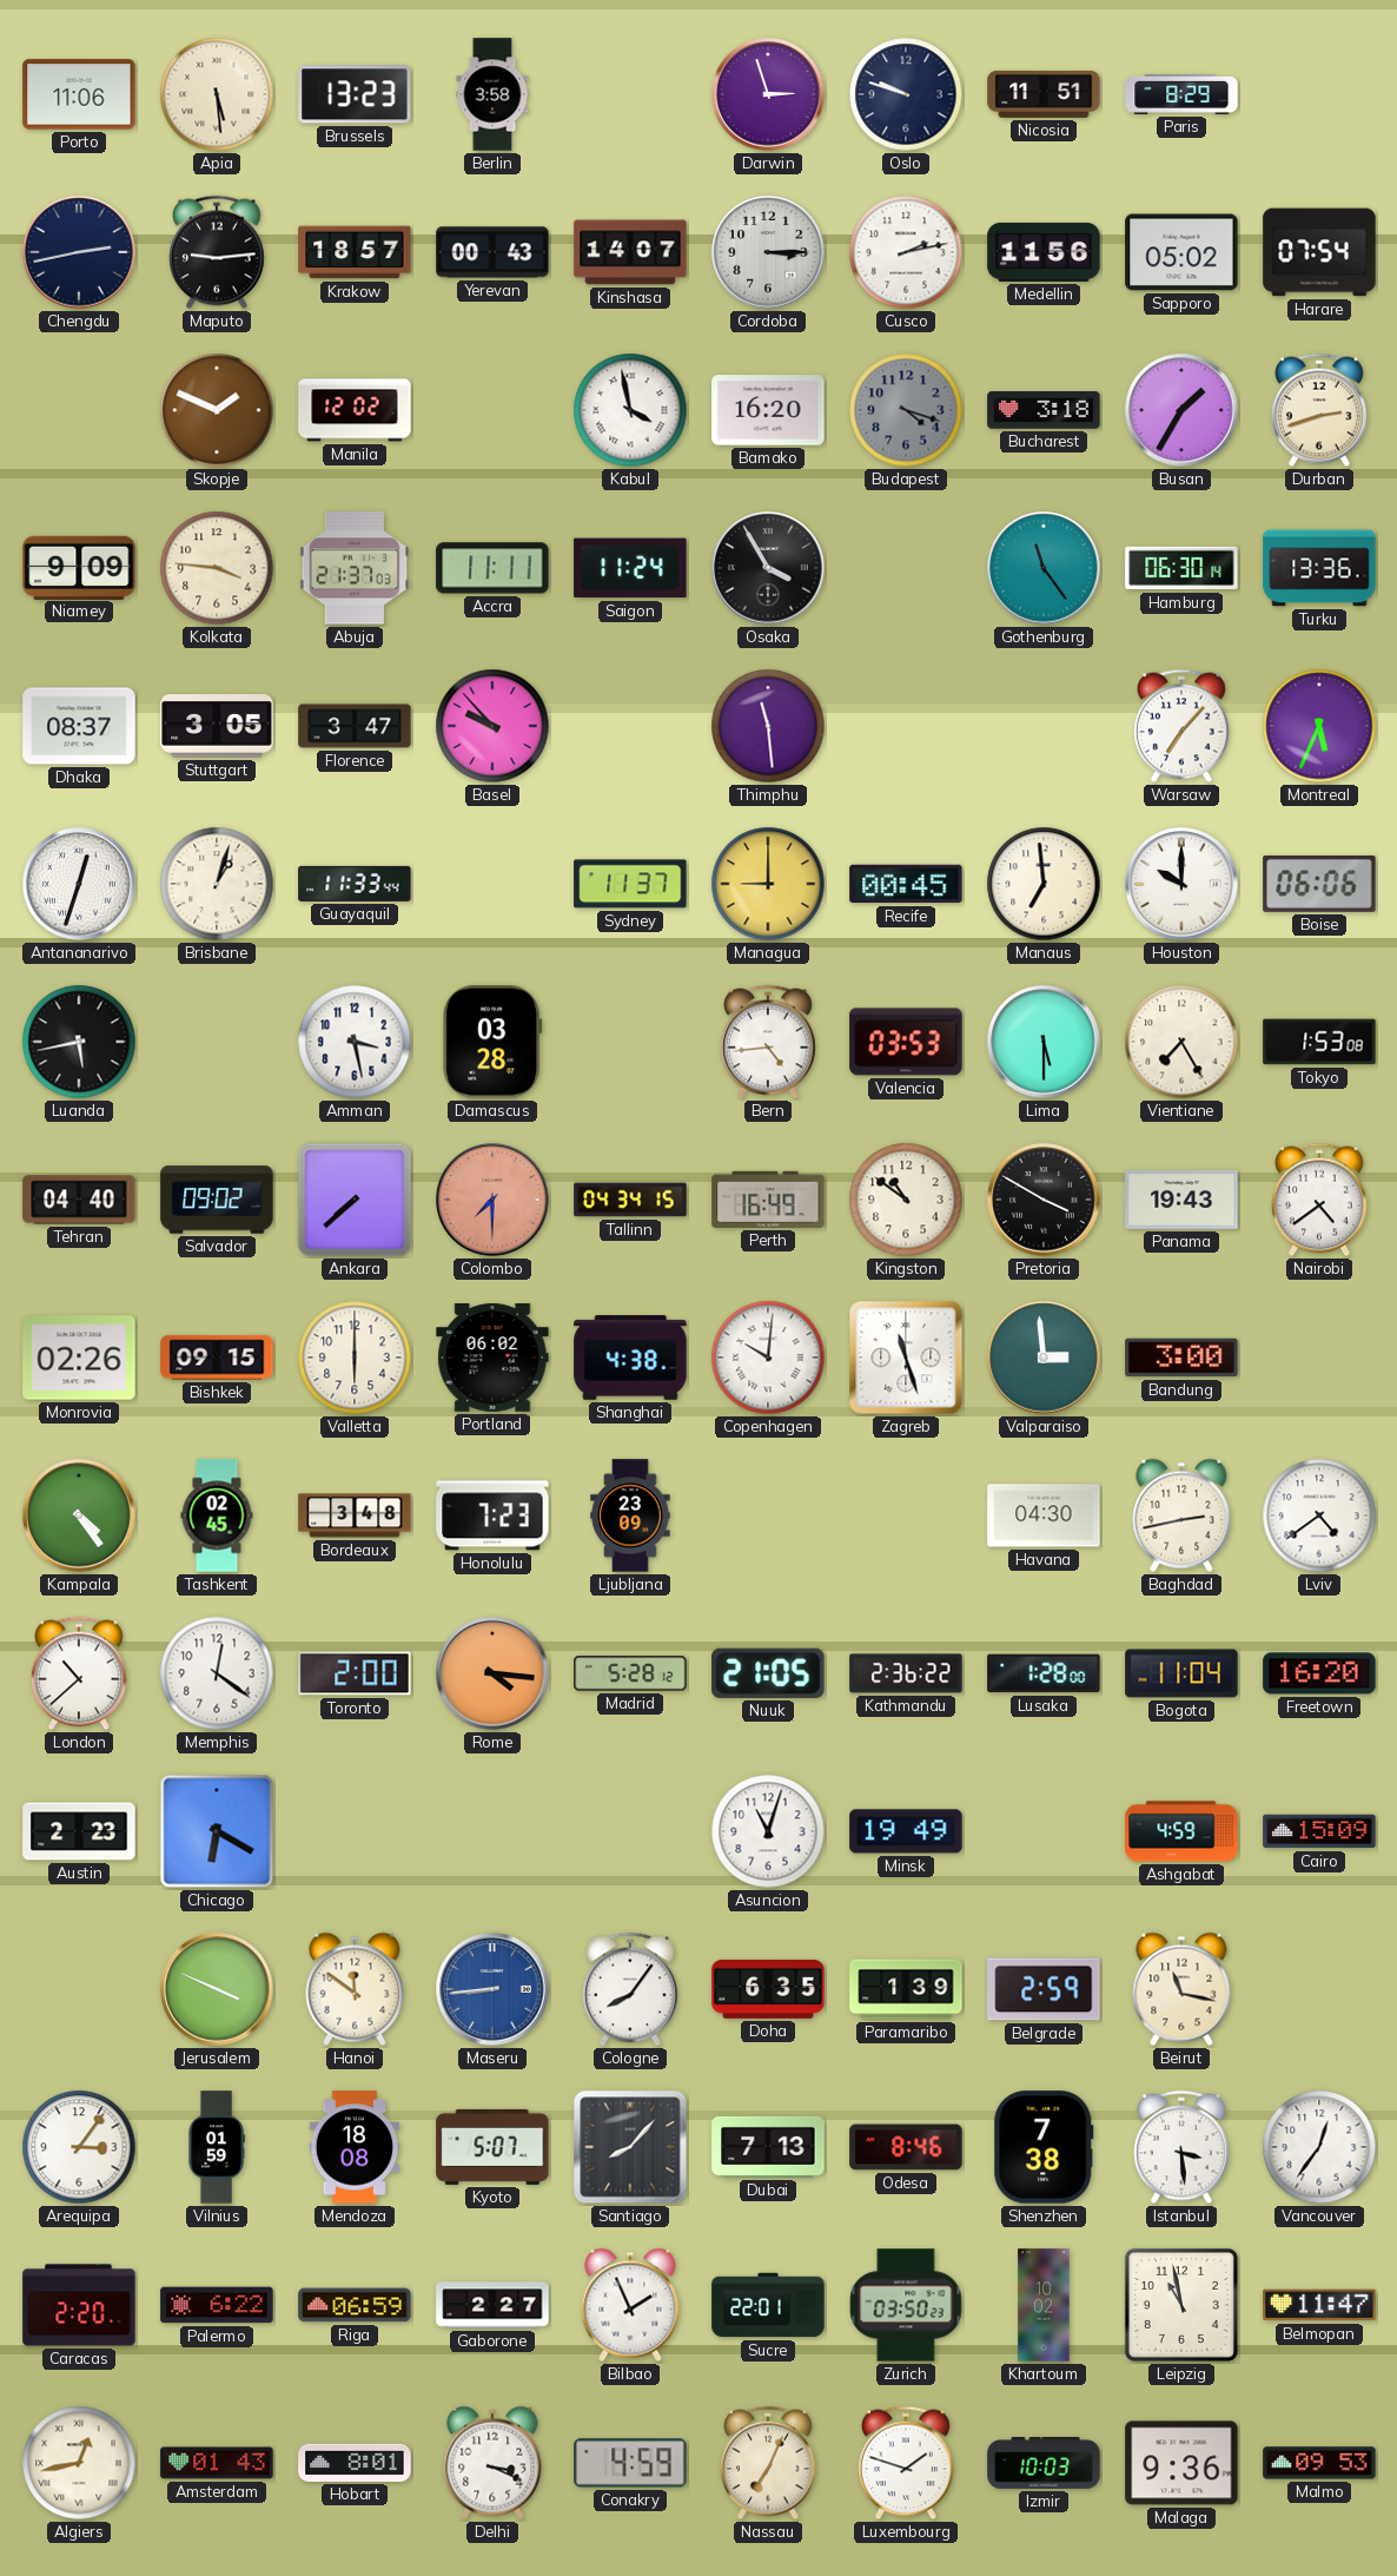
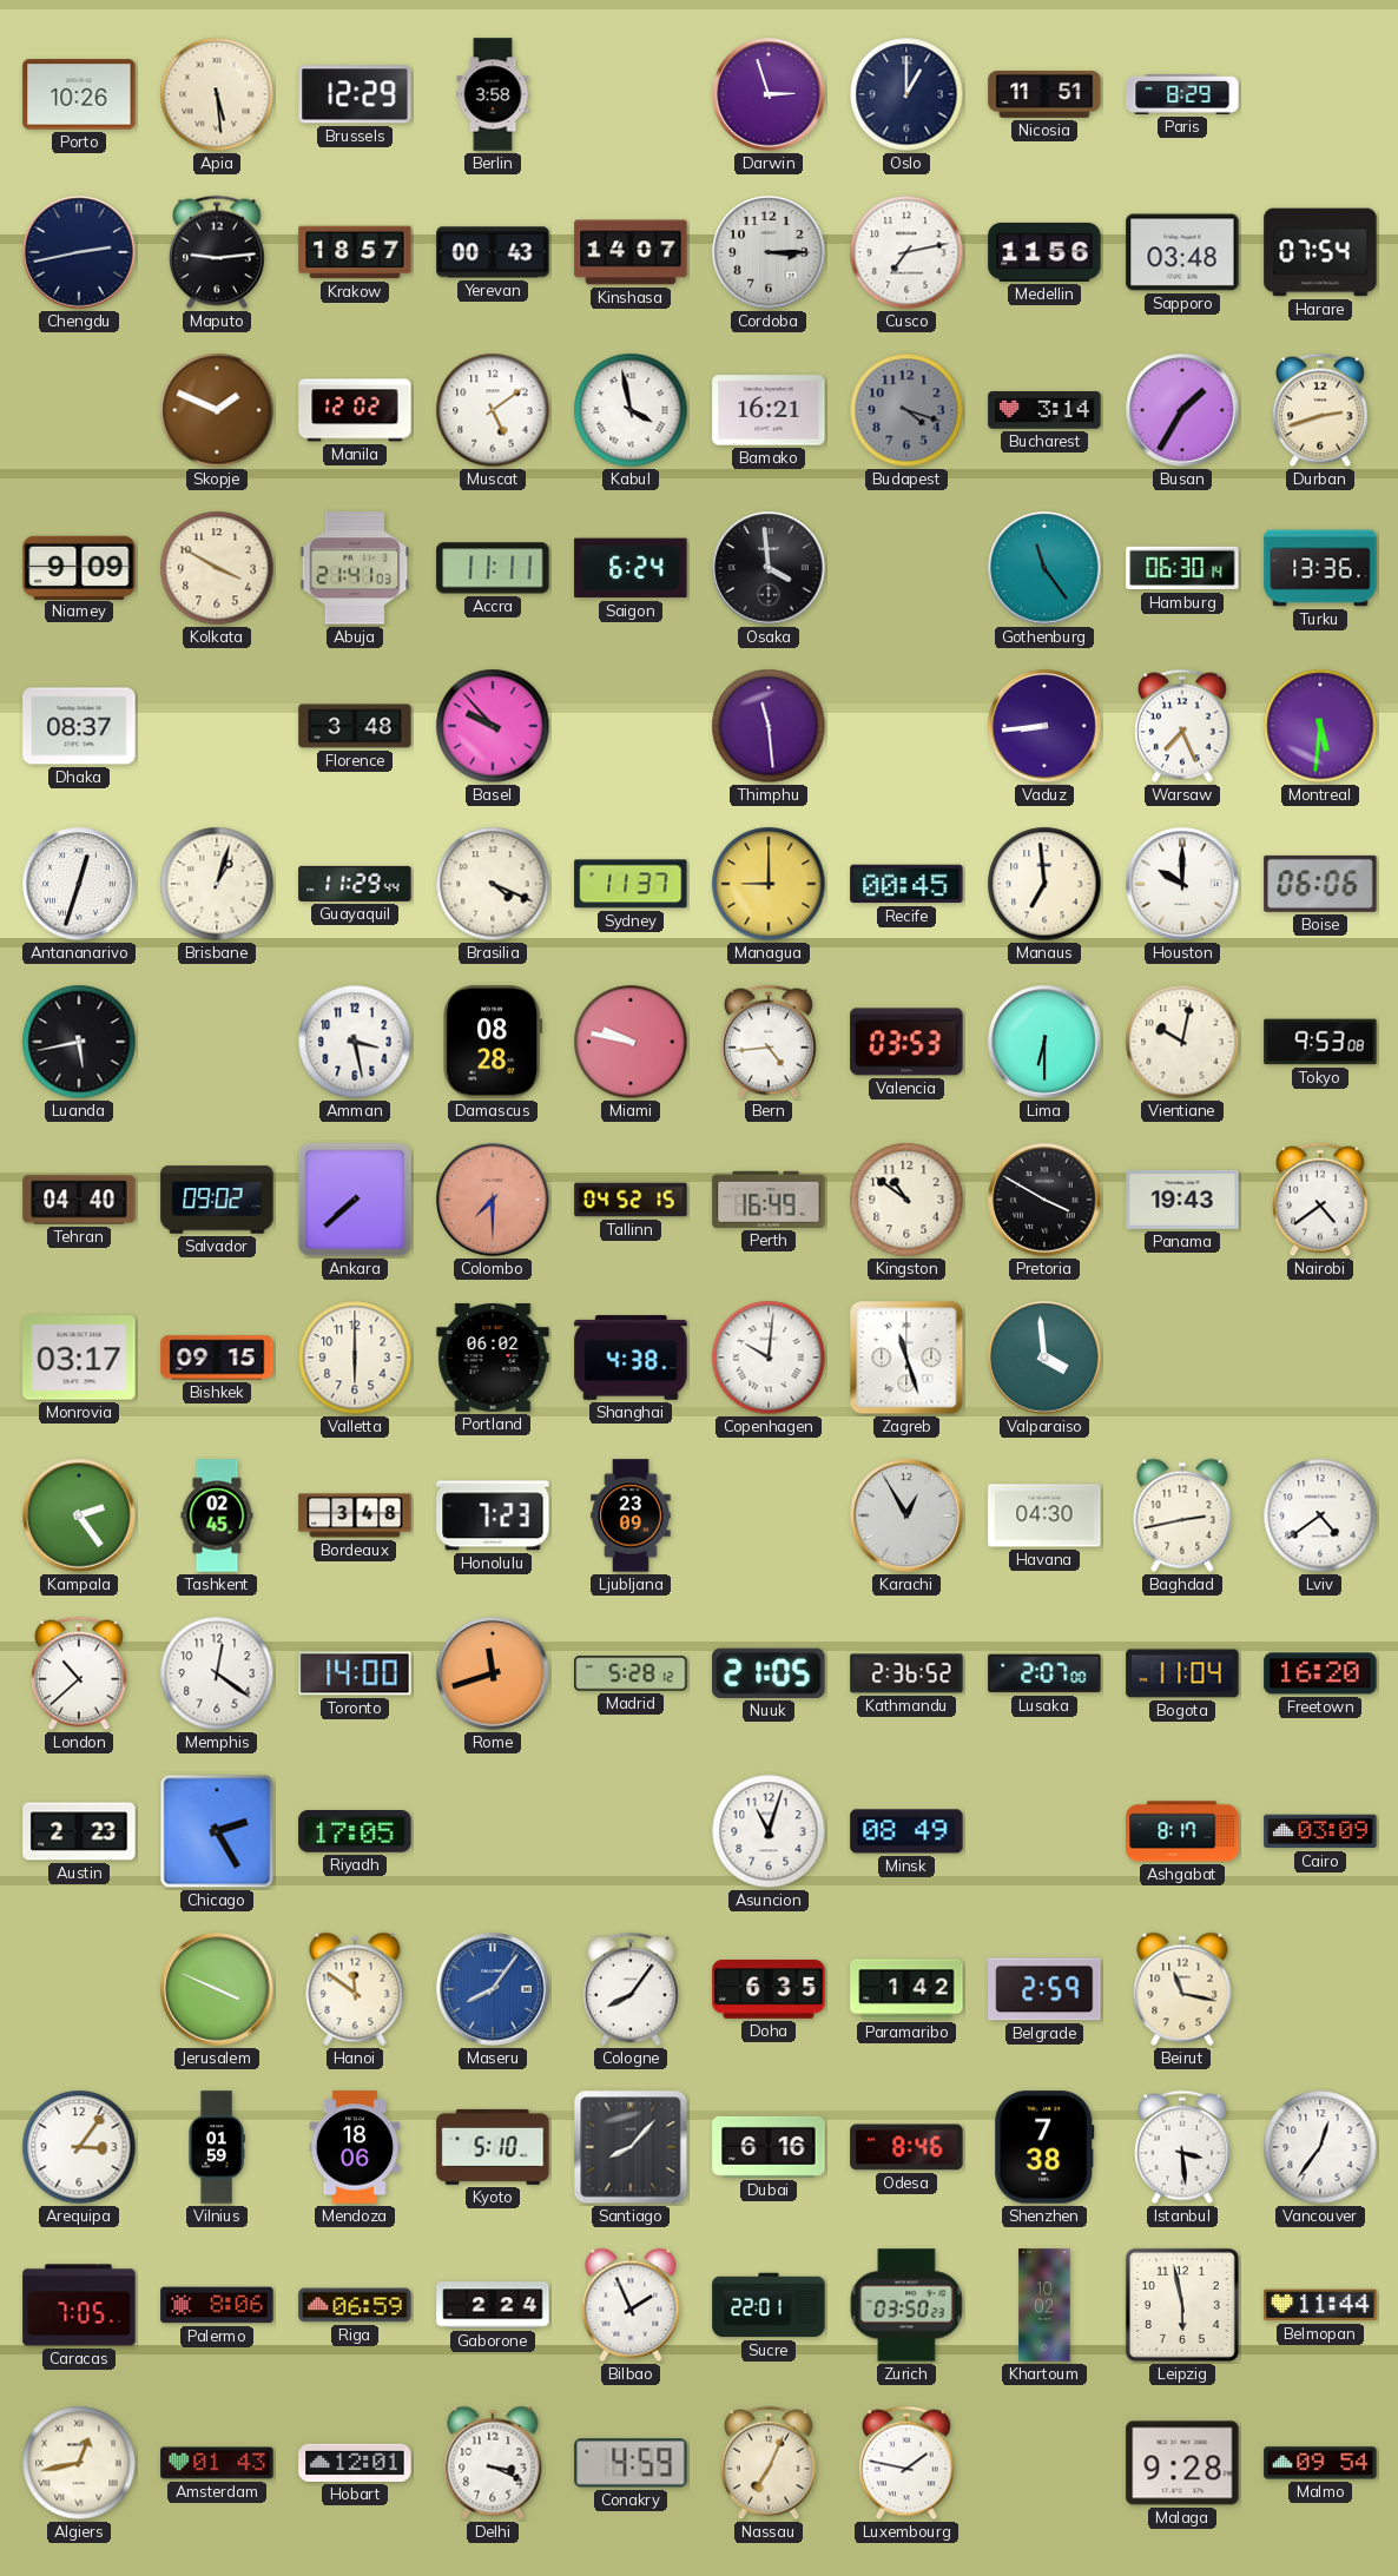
Porto: 11:06 -> 10:26 (79, 94)
Brussels: 13:23 -> 12:29 (355, 94)
Oslo: 9:48 -> 1:00 (906, 94)
Cusco: 2:13 -> 7:13 (906, 252)
Sapporo: 05:02 -> 03:48 (1182, 252)
Muscat: none -> 5:09 (493, 410)
Bamako: 16:20 -> 16:21 (769, 410)
Bucharest: 3:18 -> 3:14 (1044, 410)
Kolkata: 3:46 -> 3:50 (217, 568)
Abuja: 21:37 -> 21:41 (355, 568)
Saigon: 11:24 -> 6:24 (631, 568)
Osaka: 3:55 -> 3:59 (769, 568)
Stuttgart: 3:05 -> none (217, 727)
Florence: 3:47 -> 3:48 (355, 726)
Vaduz: none -> 8:44 (1044, 726)
Warsaw: 7:07 -> 7:26 (1183, 726)
Montreal: 5:34 -> 5:31 (1320, 726)
Guayaquil: 11:33 -> 11:29 (355, 884)
Brasilia: none -> 4:19 (493, 884)
Damascus: 03:28 -> 08:28 (493, 1042)
Miami: none -> 9:47 (631, 1042)
Lima: 5:30 -> 6:30 (1044, 1042)
Vientiane: 7:25 -> 10:02 (1182, 1042)
Tokyo: 1:53 -> 9:53 (1320, 1042)
Tallinn: 04:34 -> 04:52 (631, 1200)
Monrovia: 02:26 -> 03:17 (79, 1358)
Valparaiso: 2:59 -> 3:59 (1044, 1358)
Bandung: 3:00 -> none (1181, 1358)
Kampala: 4:24 -> 2:24 (79, 1515)
Karachi: none -> 12:55 (906, 1515)
Toronto: 2:00 -> 14:00 (355, 1673)
Rome: 4:16 -> 11:42 (493, 1673)
Kathmandu: 2:36:22 -> 2:36:52 (906, 1673)
Lusaka: 1:28 -> 2:07 (1044, 1673)
Chicago: 6:20 -> 2:25 (217, 1831)
Riyadh: none -> 17:05 (355, 1832)
Minsk: 19:49 -> 08:49 (906, 1831)
Ashgabat: 4:59 -> 8:17 (1182, 1831)
Cairo: 15:09 -> 03:09 (1320, 1831)
Maseru: 8:44 -> 8:06 (493, 1989)
Paramaribo: 1:39 -> 1:42 (906, 1989)
Mendoza: 18:08 -> 18:06 (355, 2147)
Kyoto: 5:07 -> 5:10 (493, 2147)
Dubai: 7:13 -> 6:16 (769, 2147)
Caracas: 2:20 -> 7:05 (79, 2305)
Palermo: 6:22 -> 8:06 (217, 2305)
Gaborone: 2:27 -> 2:24 (493, 2305)
Leipzig: 10:58 -> 5:58 (1182, 2305)
Belmopan: 11:47 -> 11:44 (1320, 2305)
Hobart: 8:01 -> 12:01 (355, 2463)
Luxembourg: 1:48 -> 1:47 (908, 2463)
Izmir: 10:03 -> none (1044, 2464)
Malaga: 9:36 -> 9:28 (1182, 2463)
Malmo: 09:53 -> 09:54 (1320, 2463)
